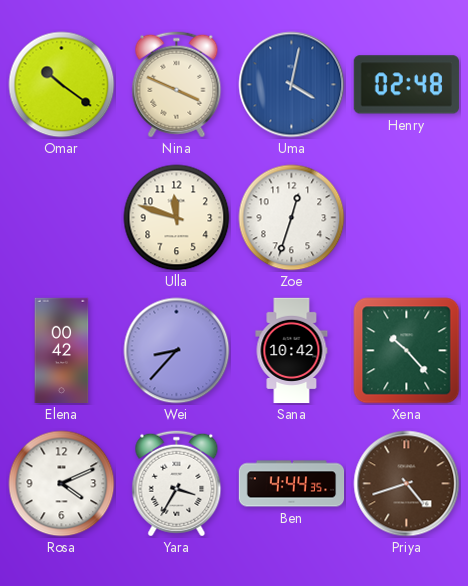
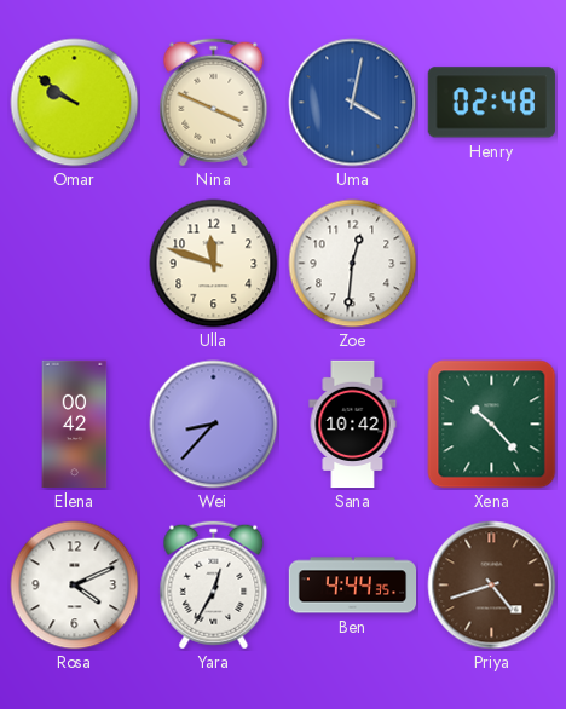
Omar: 10:21 -> 9:51 (75, 103)
Zoe: 12:33 -> 12:31 (353, 264)
Yara: 3:35 -> 12:35 (214, 586)
